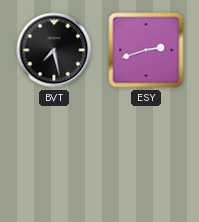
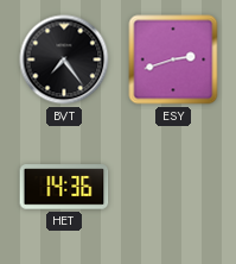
BVT: 7:28 -> 7:24 (64, 59)
HET: none -> 14:36 (64, 187)
